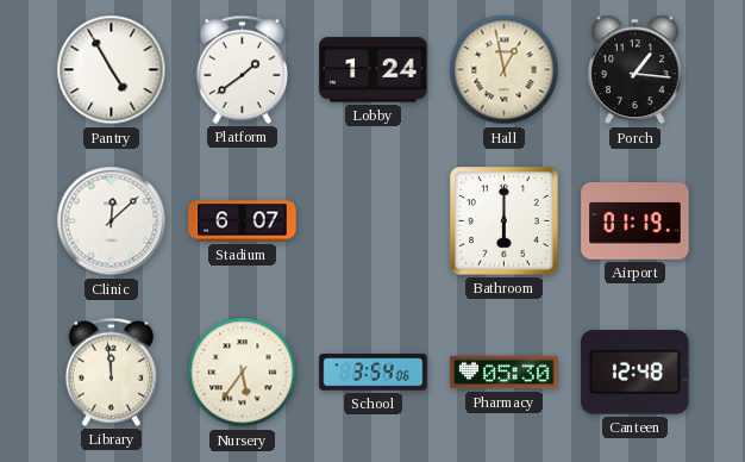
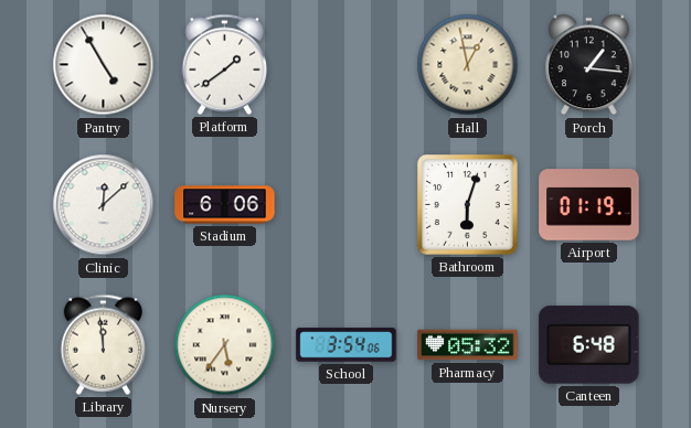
Lobby: 1:24 -> none (374, 70)
Stadium: 6:07 -> 6:06 (225, 205)
Bathroom: 6:00 -> 6:03 (468, 205)
Pharmacy: 05:30 -> 05:32 (468, 345)
Canteen: 12:48 -> 6:48 (589, 345)
